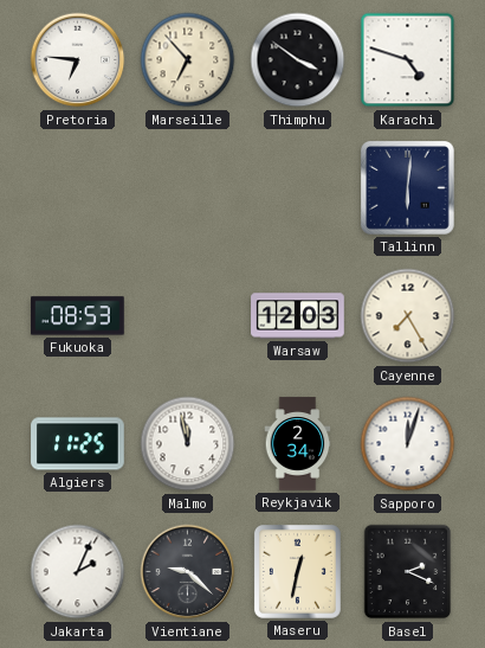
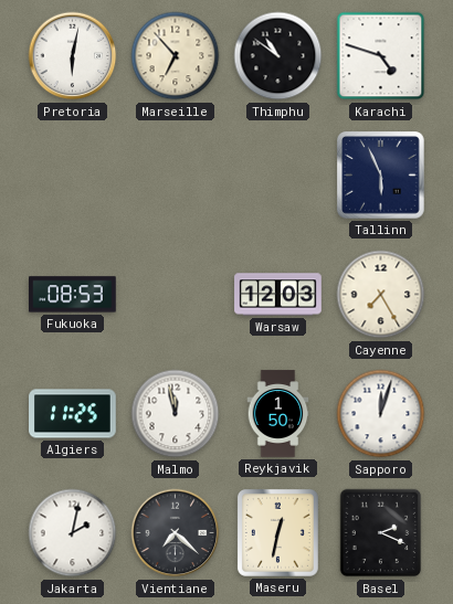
Pretoria: 6:46 -> 6:02 (73, 56)
Thimphu: 3:51 -> 10:51 (278, 56)
Tallinn: 6:01 -> 5:56 (381, 176)
Reykjavik: 2:34 -> 1:50 (278, 414)
Jakarta: 2:04 -> 2:02 (73, 533)
Vientiane: 9:22 -> 7:22 (176, 533)
